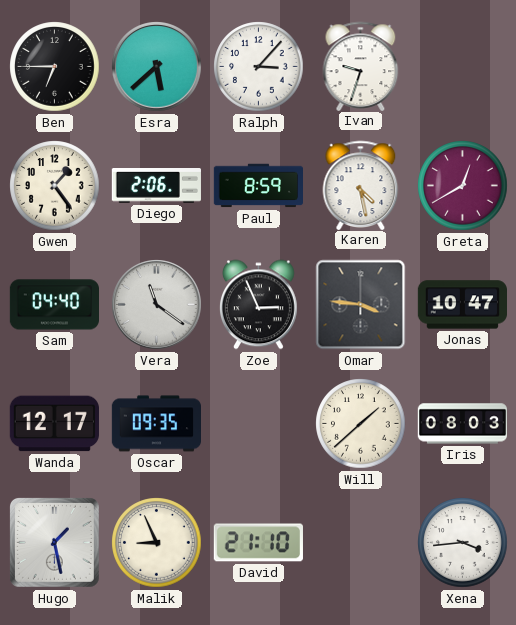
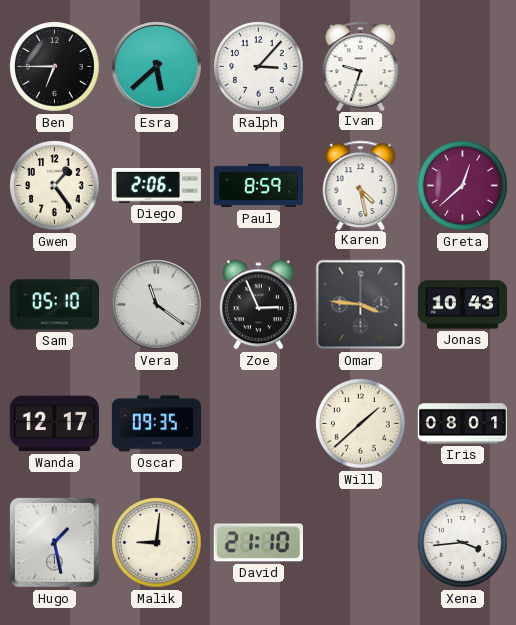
Greta: 12:40 -> 12:38 (463, 186)
Sam: 04:40 -> 05:10 (54, 305)
Jonas: 10:47 -> 10:43 (462, 305)
Iris: 08:03 -> 08:01 (462, 424)
Malik: 8:56 -> 9:01 (157, 543)
